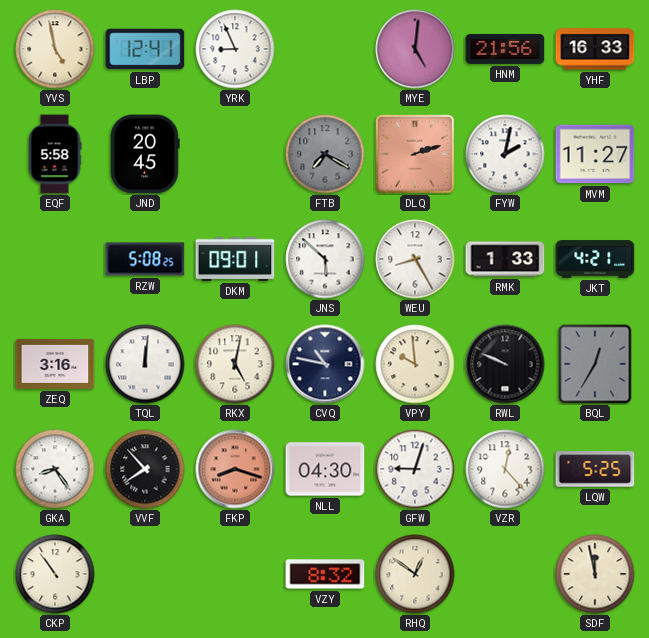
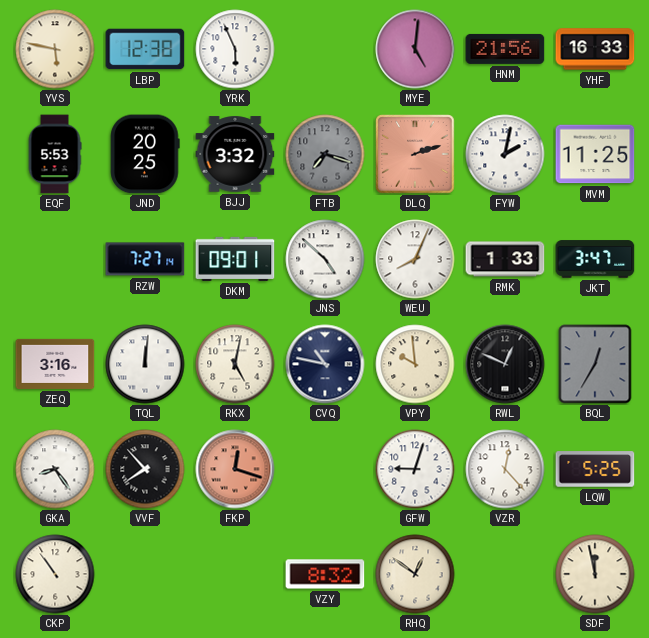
YVS: 4:58 -> 5:47 (55, 49)
LBP: 12:41 -> 12:38 (145, 49)
YRK: 8:56 -> 5:56 (235, 49)
EQF: 5:58 -> 5:53 (55, 154)
JND: 20:45 -> 20:25 (145, 154)
BJJ: none -> 3:32 (235, 154)
FTB: 7:20 -> 7:18 (325, 154)
MVM: 11:27 -> 11:25 (595, 154)
RZW: 5:08 -> 7:27 (145, 259)
JNS: 5:52 -> 4:52 (325, 259)
WEU: 8:25 -> 8:04 (415, 259)
JKT: 4:21 -> 3:47 (595, 259)
RWL: 9:49 -> 12:49 (505, 364)
FKP: 8:18 -> 12:18 (235, 469)
NLL: 04:30 -> none (325, 469)
